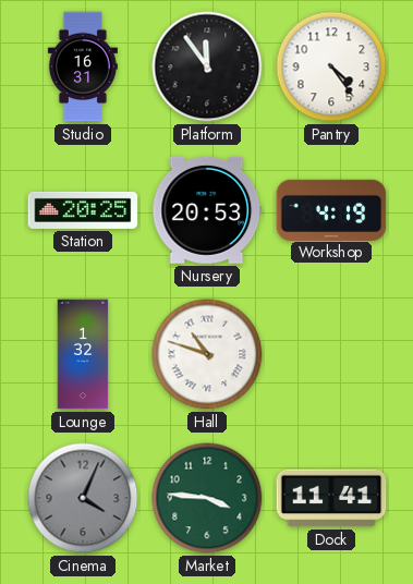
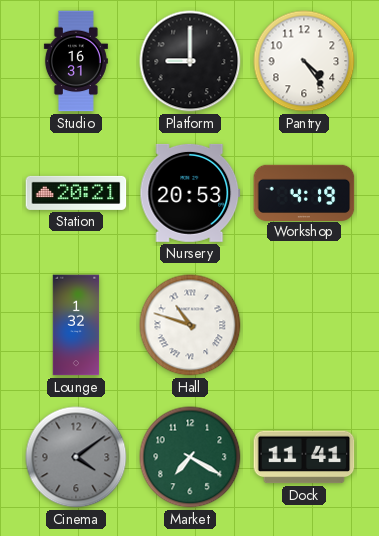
Platform: 11:54 -> 9:00 (190, 61)
Station: 20:25 -> 20:21 (76, 193)
Cinema: 4:04 -> 4:09 (76, 457)
Market: 3:46 -> 7:20 (190, 457)
